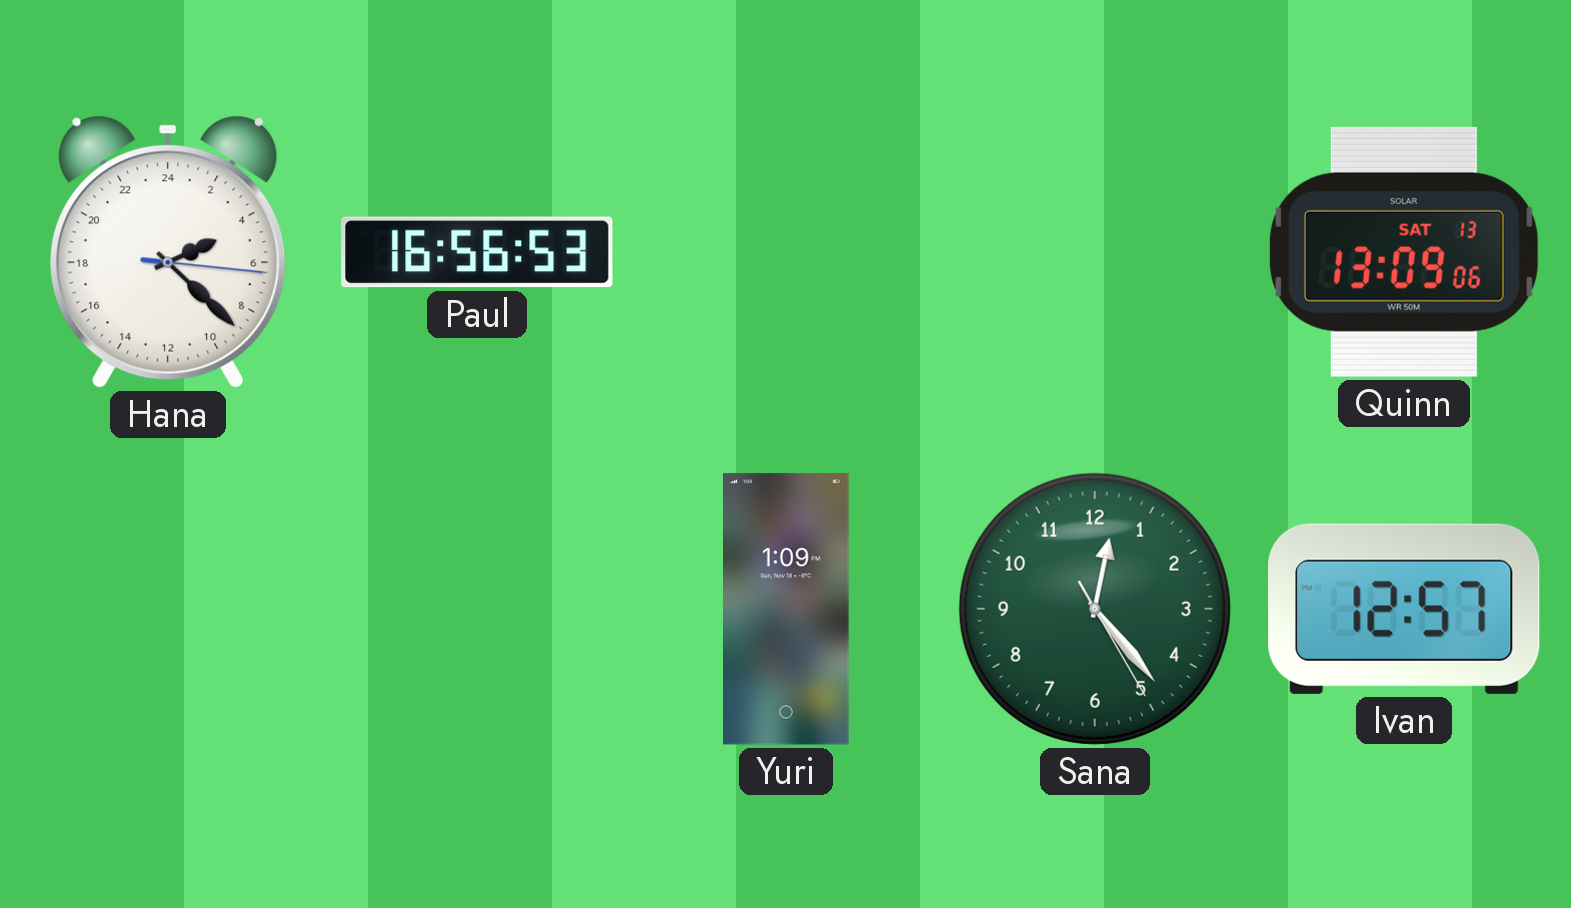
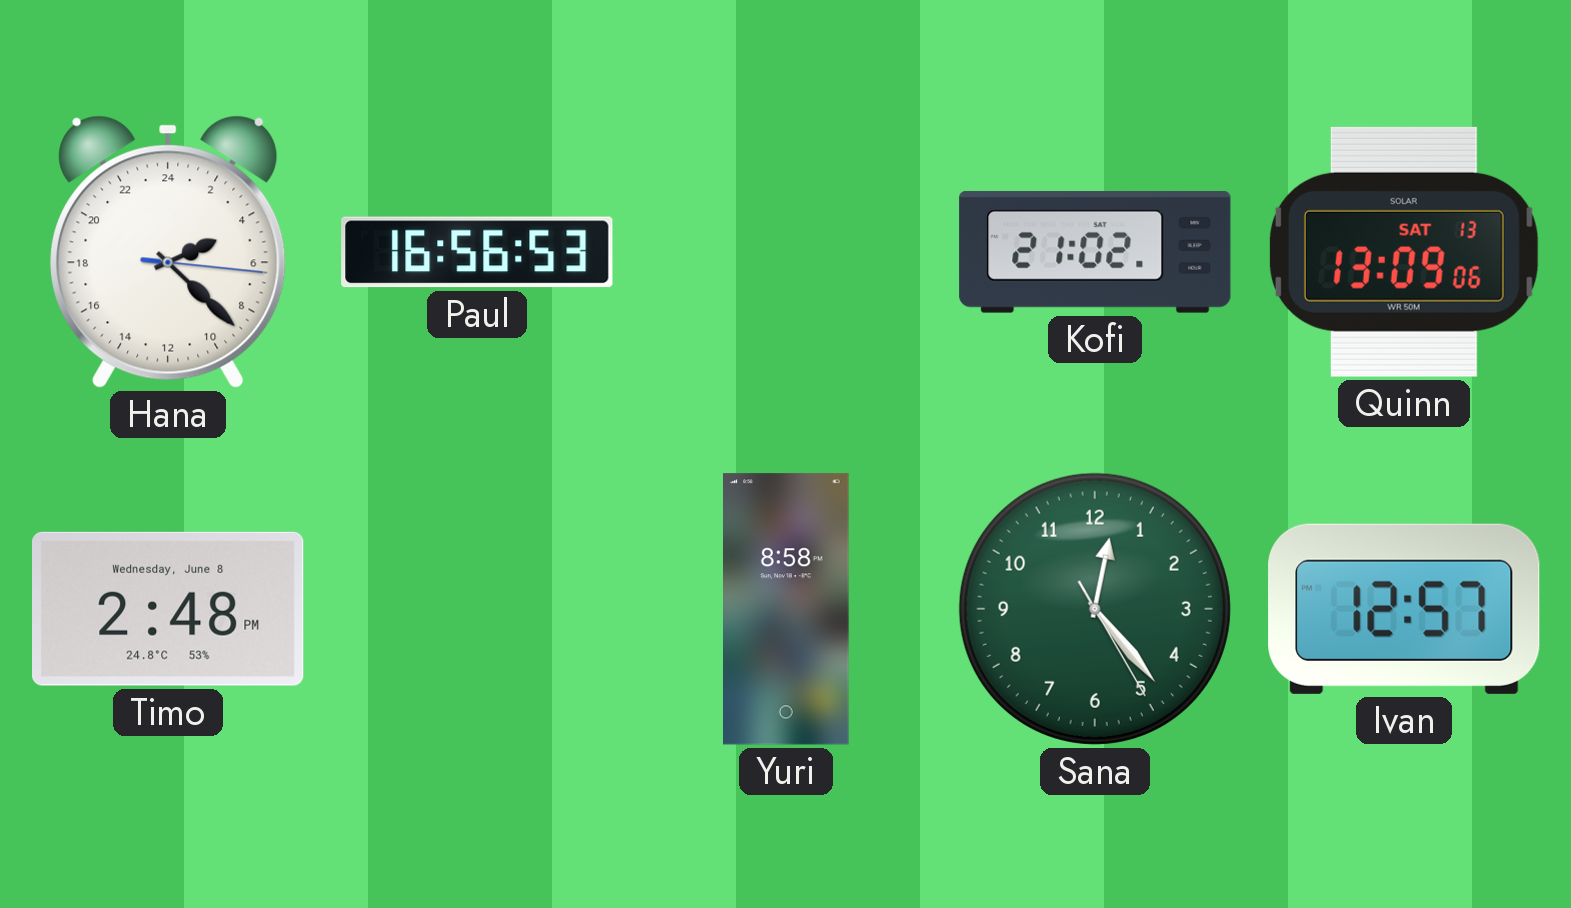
Kofi: none -> 21:02 (1095, 252)
Timo: none -> 2:48 (169, 609)
Yuri: 1:09 -> 8:58 (787, 609)
